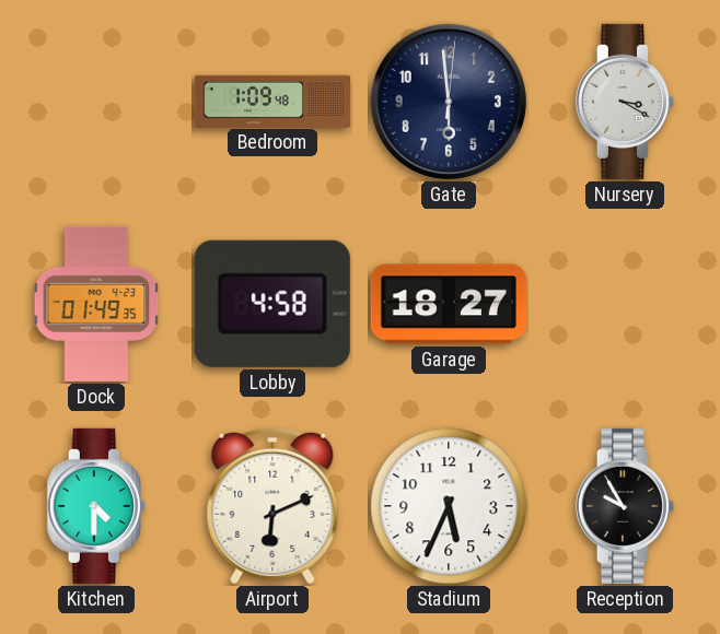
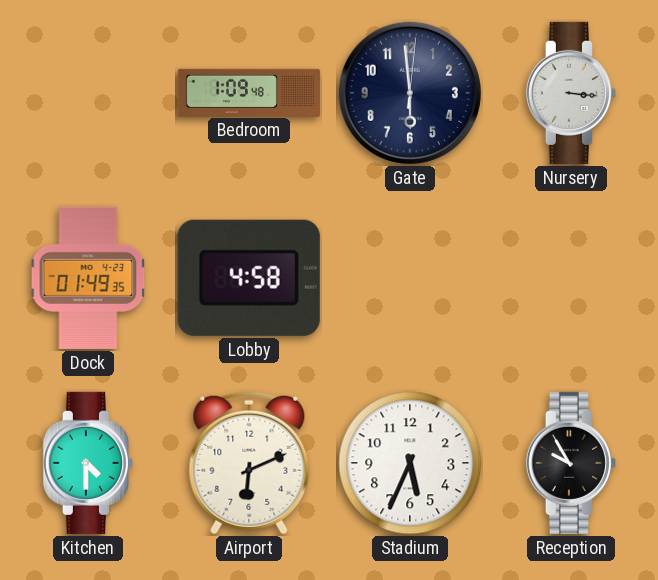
Nursery: 3:20 -> 3:16 (571, 93)
Garage: 18:27 -> none (449, 304)
